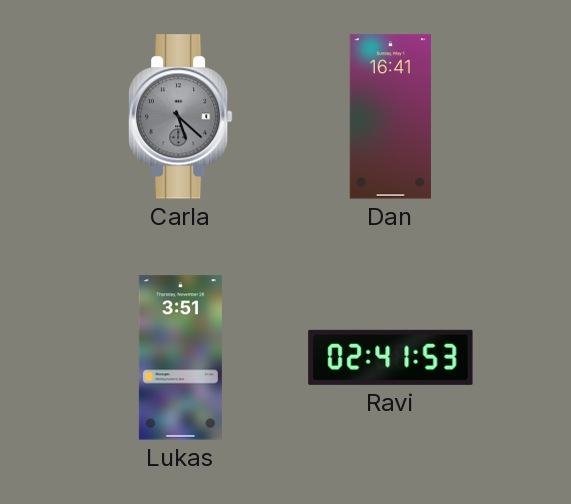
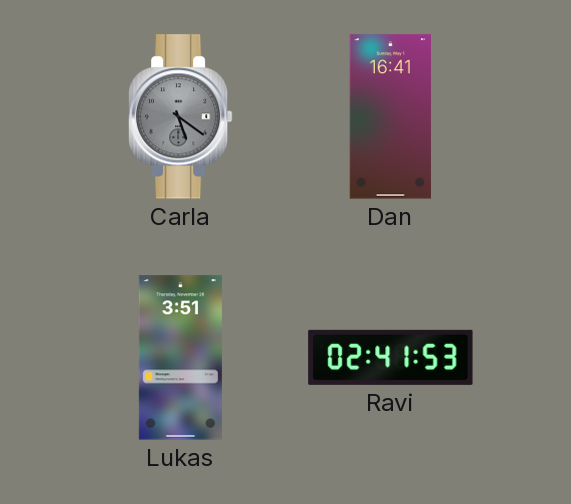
Carla: 5:22 -> 5:21 (180, 117)
